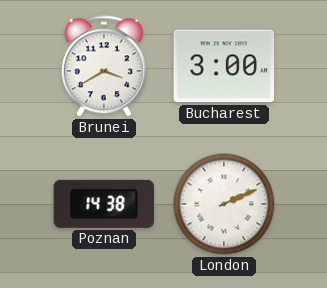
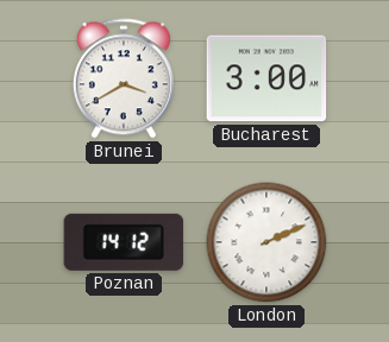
Poznan: 14:38 -> 14:12 (124, 242)
